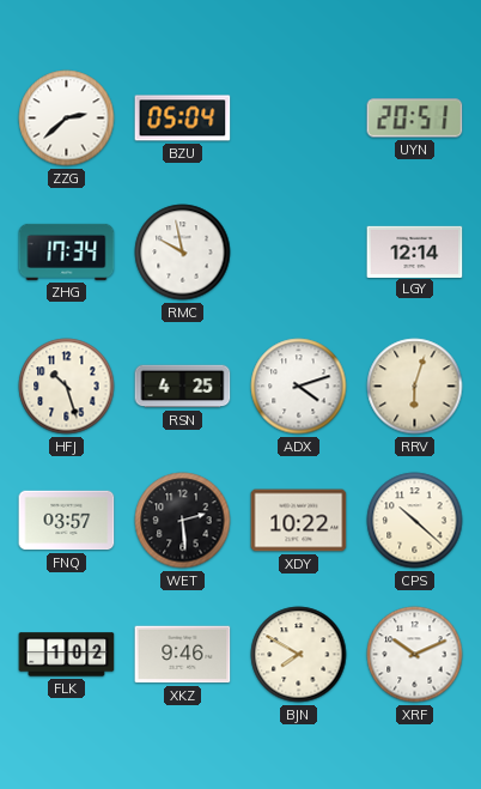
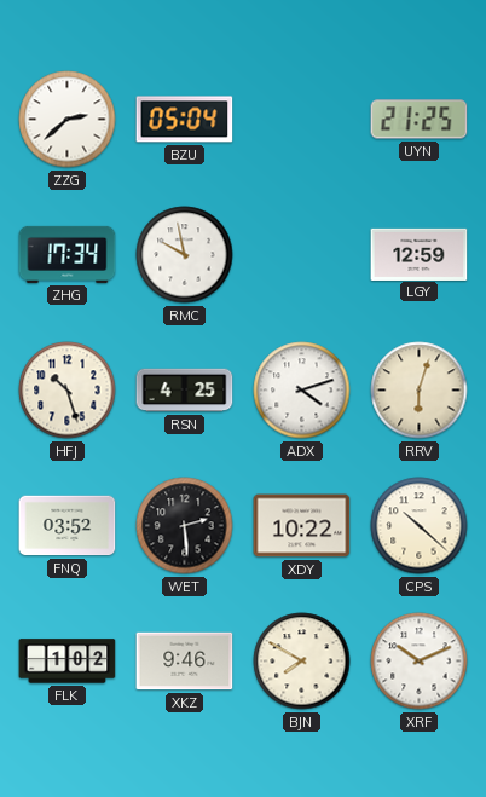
UYN: 20:51 -> 21:25 (420, 120)
LGY: 12:14 -> 12:59 (420, 254)
FNQ: 03:57 -> 03:52 (68, 526)
